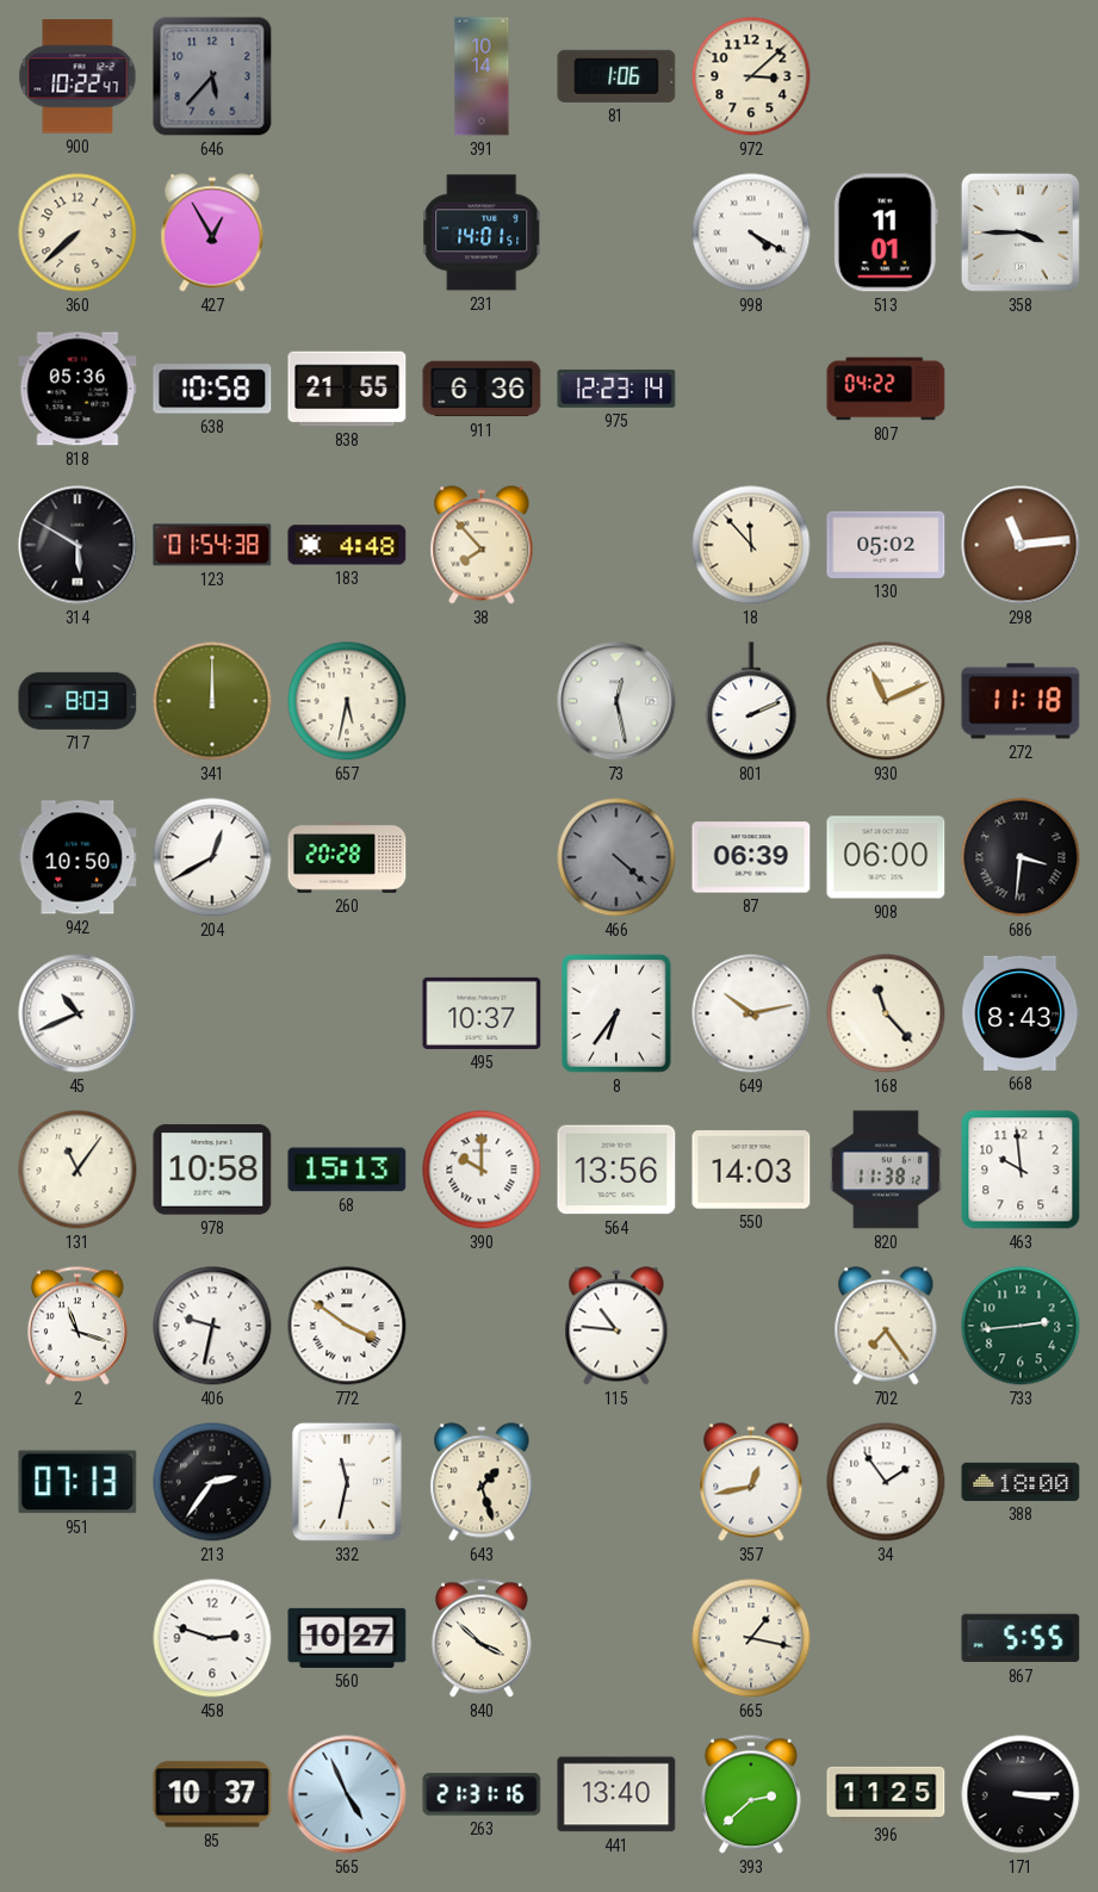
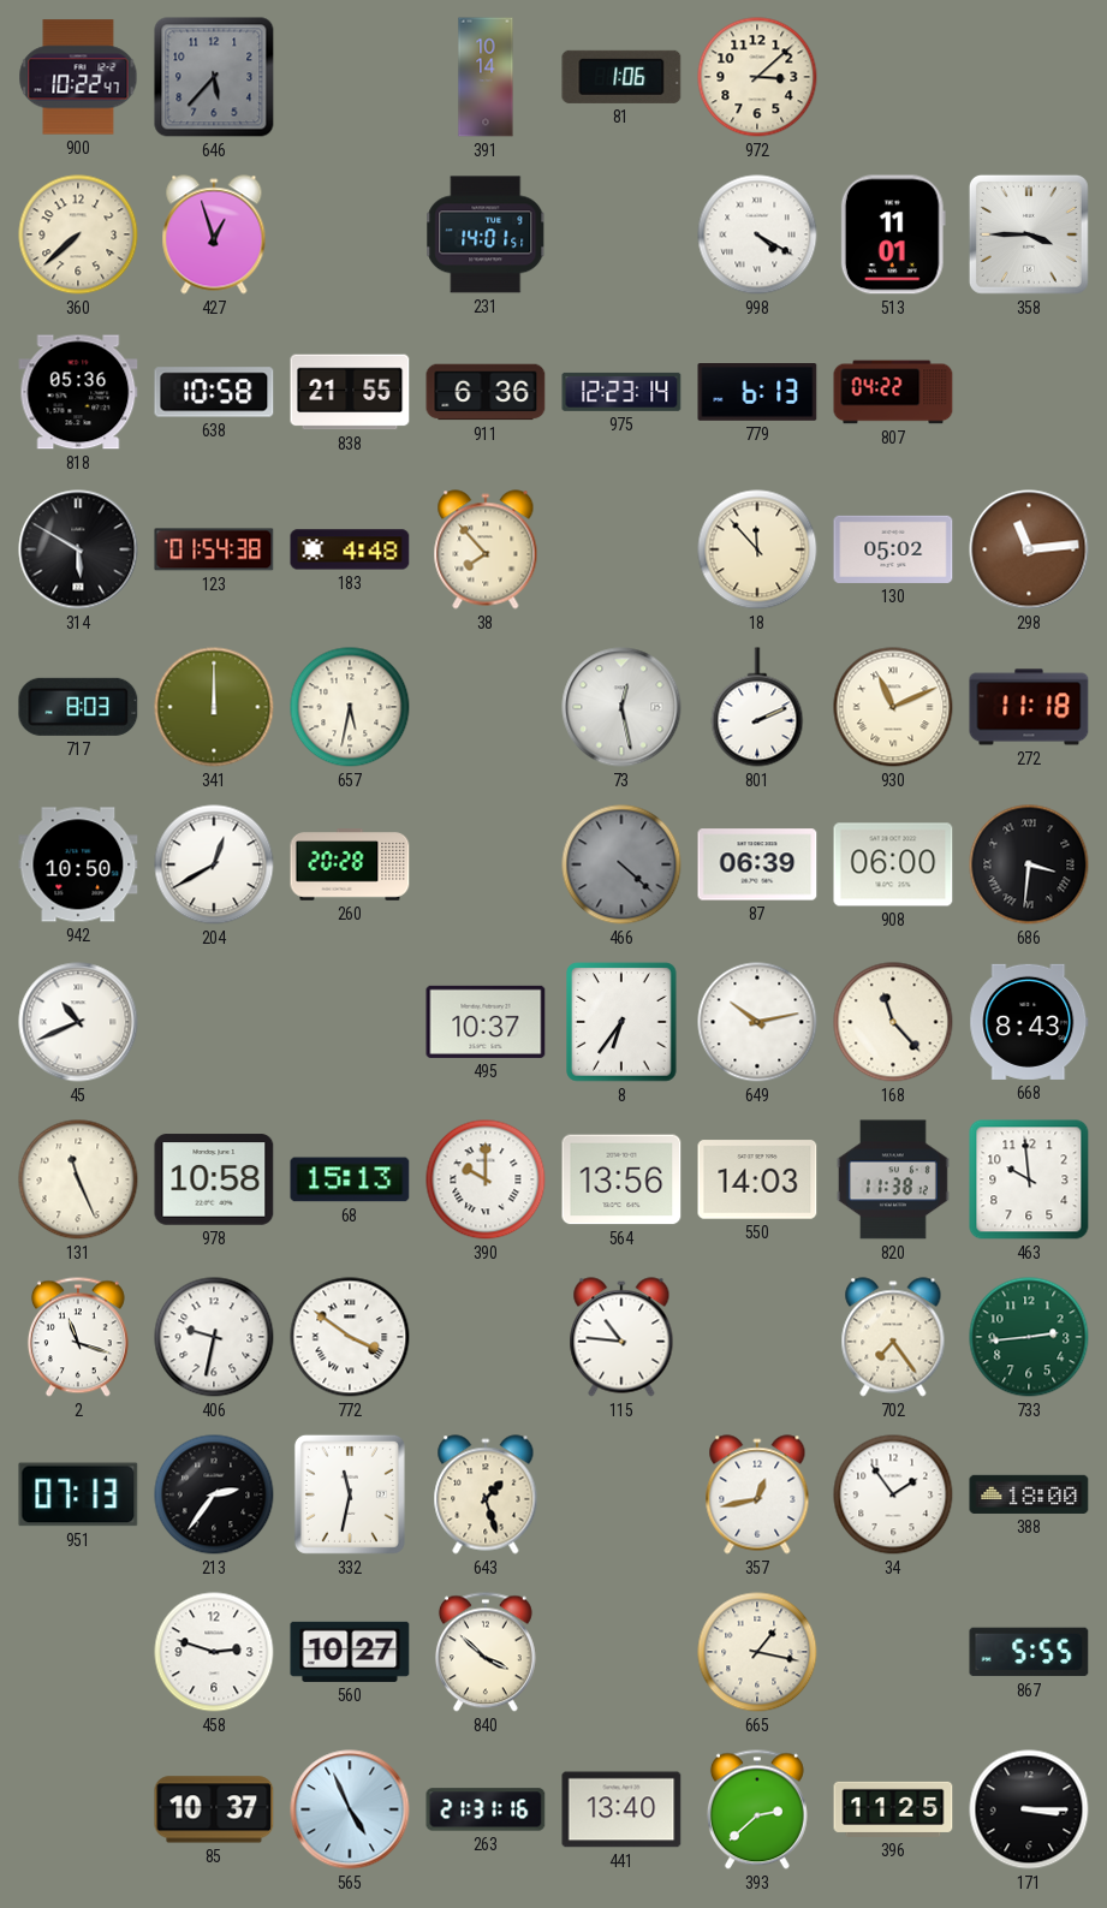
427: 12:55 -> 12:57 (214, 234)
779: none -> 6:13 (757, 393)
131: 11:06 -> 11:26 (78, 1179)
